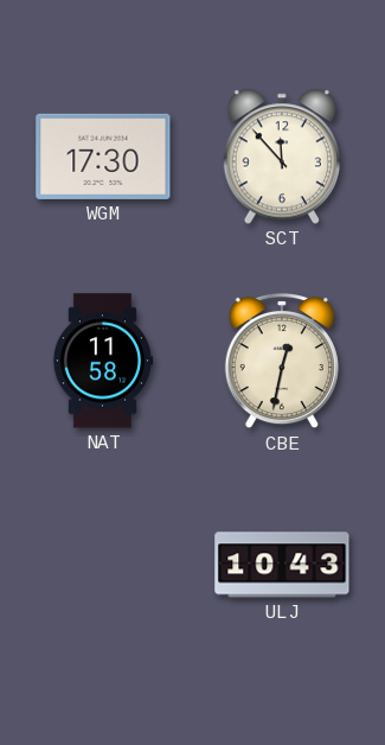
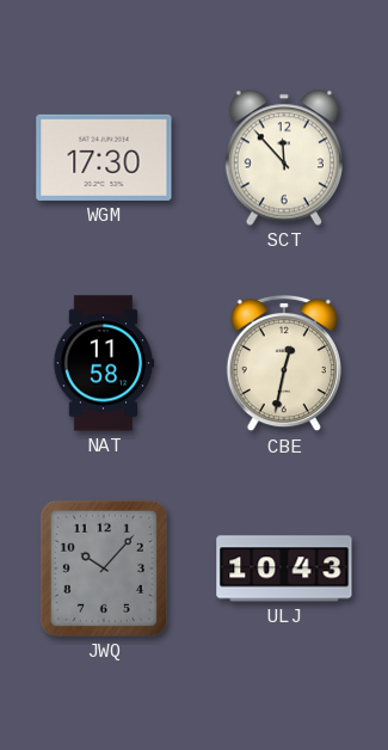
JWQ: none -> 10:07 (104, 568)
